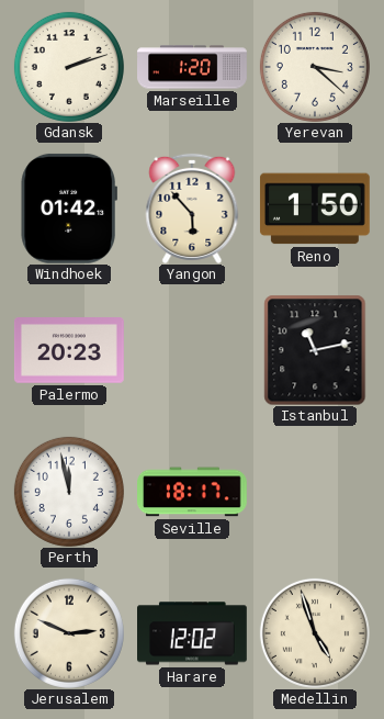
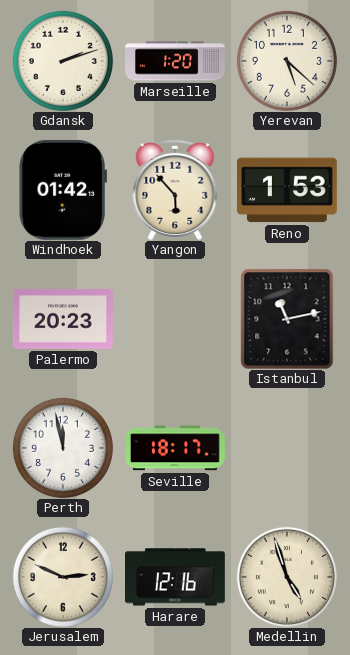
Yerevan: 3:22 -> 5:22 (287, 61)
Reno: 1:50 -> 1:53 (287, 190)
Harare: 12:02 -> 12:16 (176, 577)
